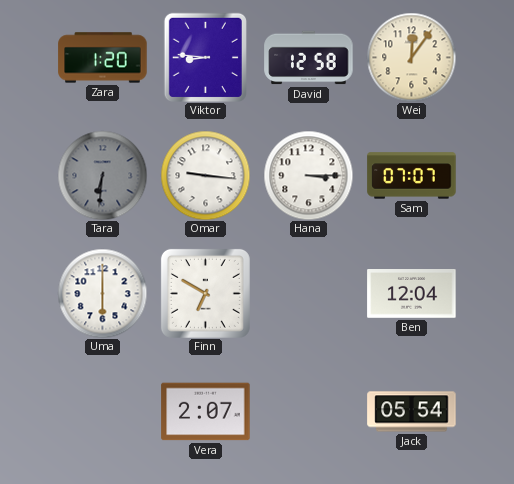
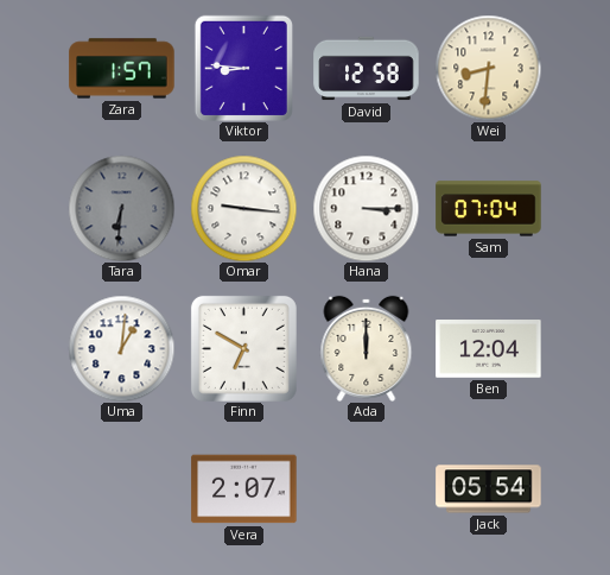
Zara: 1:20 -> 1:57 (122, 69)
Wei: 12:06 -> 8:31 (488, 68)
Sam: 07:07 -> 07:04 (489, 209)
Uma: 6:00 -> 1:01 (121, 348)
Ada: none -> 12:00 (367, 348)
